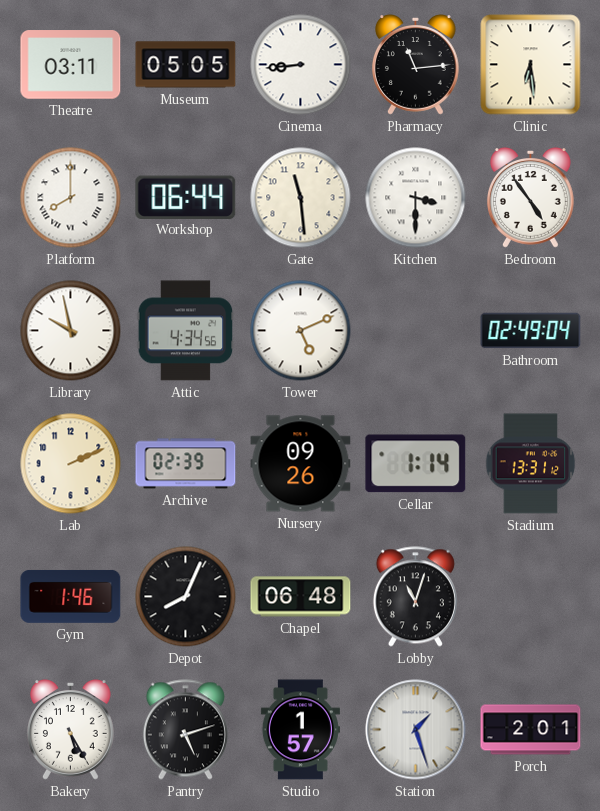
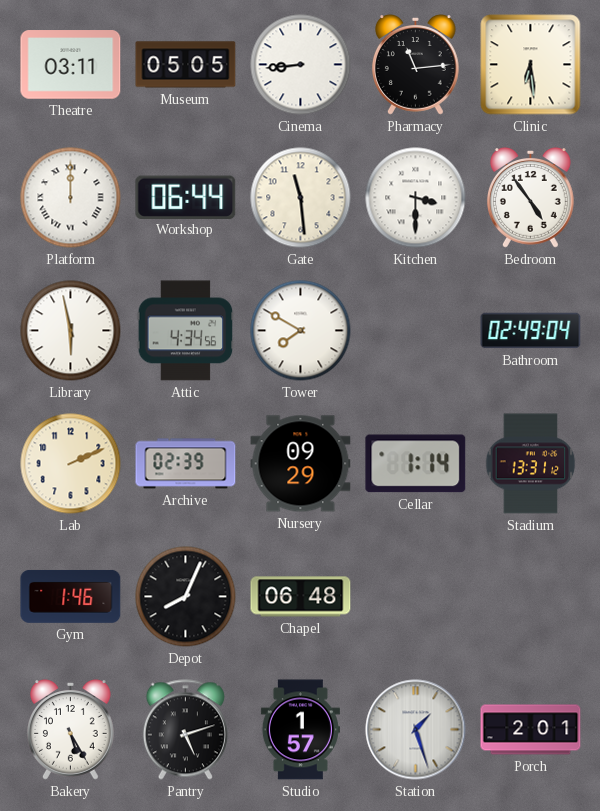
Platform: 8:00 -> 12:00 (71, 198)
Library: 9:58 -> 5:58 (71, 331)
Tower: 5:11 -> 7:50 (301, 331)
Nursery: 09:26 -> 09:29 (301, 464)
Lobby: 11:03 -> none (415, 597)
